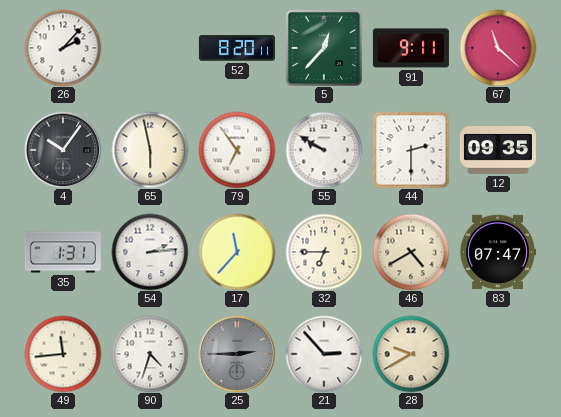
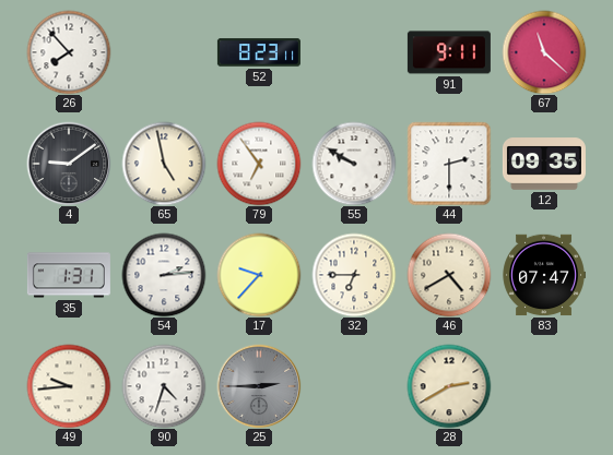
26: 2:07 -> 7:53 (69, 52)
52: 8:20 -> 8:23 (259, 52)
5: 12:37 -> none (324, 48)
4: 10:06 -> 9:09 (69, 164)
65: 5:58 -> 4:58 (164, 164)
17: 11:37 -> 9:37 (259, 275)
49: 11:44 -> 9:44 (69, 386)
21: 2:53 -> none (324, 354)
28: 9:40 -> 2:40 (449, 386)
